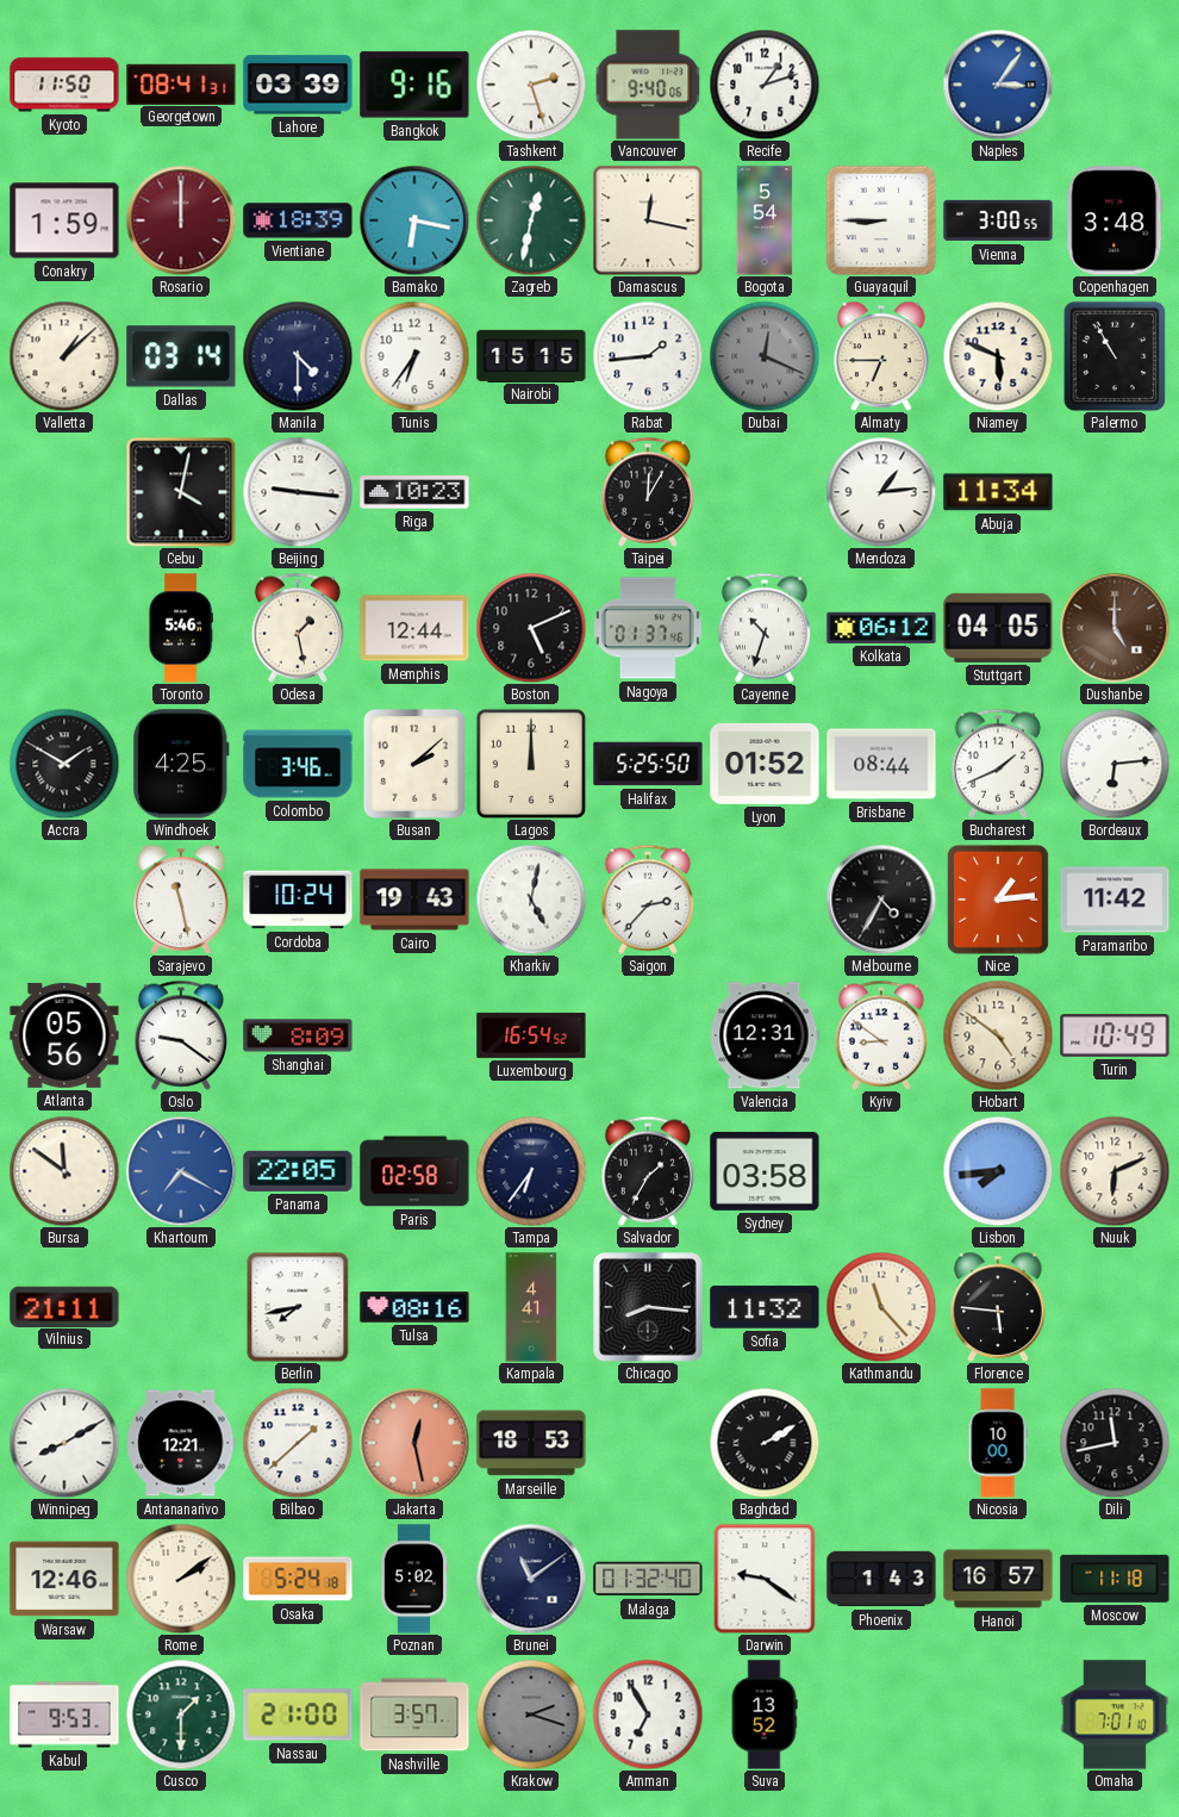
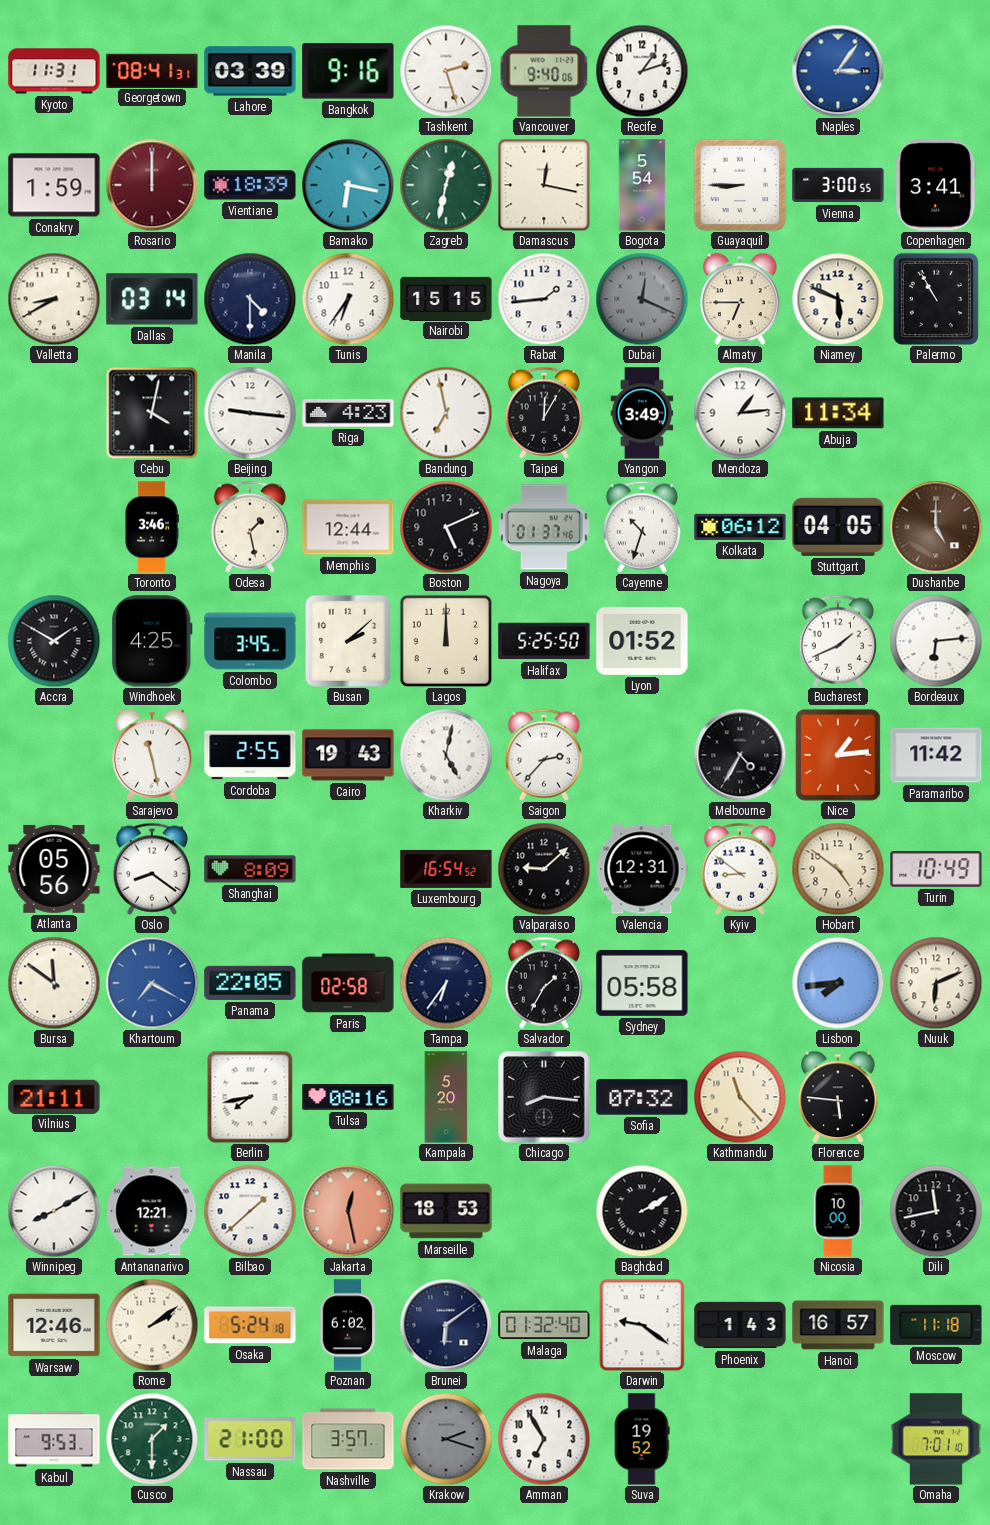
Kyoto: 11:50 -> 11:31 (54, 71)
Copenhagen: 3:48 -> 3:41 (936, 185)
Valletta: 1:08 -> 8:40 (54, 299)
Riga: 10:23 -> 4:23 (348, 413)
Bandung: none -> 6:58 (446, 413)
Yangon: none -> 3:49 (642, 413)
Toronto: 5:46 -> 3:46 (152, 527)
Colombo: 3:46 -> 3:45 (250, 641)
Brisbane: 08:44 -> none (881, 764)
Cordoba: 10:24 -> 2:55 (250, 755)
Oslo: 9:21 -> 8:21 (152, 869)
Valparaiso: none -> 9:08 (544, 869)
Sydney: 03:58 -> 05:58 (642, 983)
Kampala: 4:41 -> 5:20 (446, 1097)
Sofia: 11:32 -> 07:32 (642, 1097)
Poznan: 5:02 -> 6:02 (348, 1325)
Brunei: 11:09 -> 6:09 (446, 1325)
Suva: 13:52 -> 19:52 (642, 1439)
